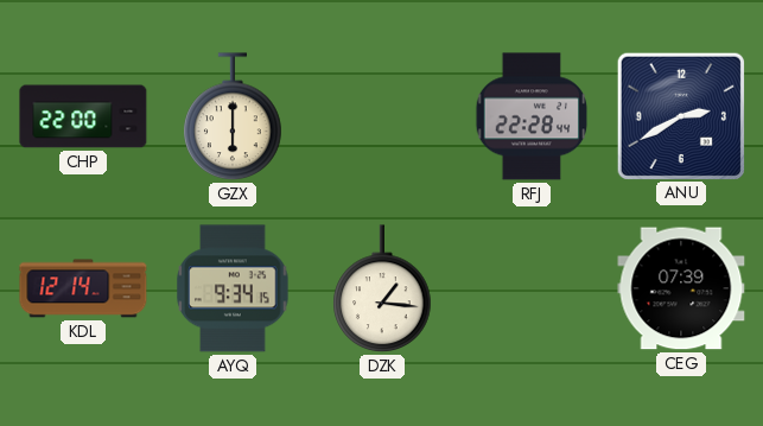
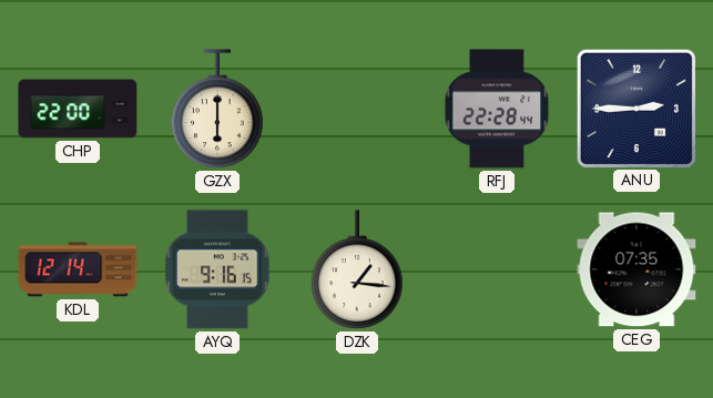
ANU: 2:40 -> 2:45 (635, 108)
AYQ: 9:34 -> 9:16 (217, 269)
CEG: 07:39 -> 07:35 (636, 269)
